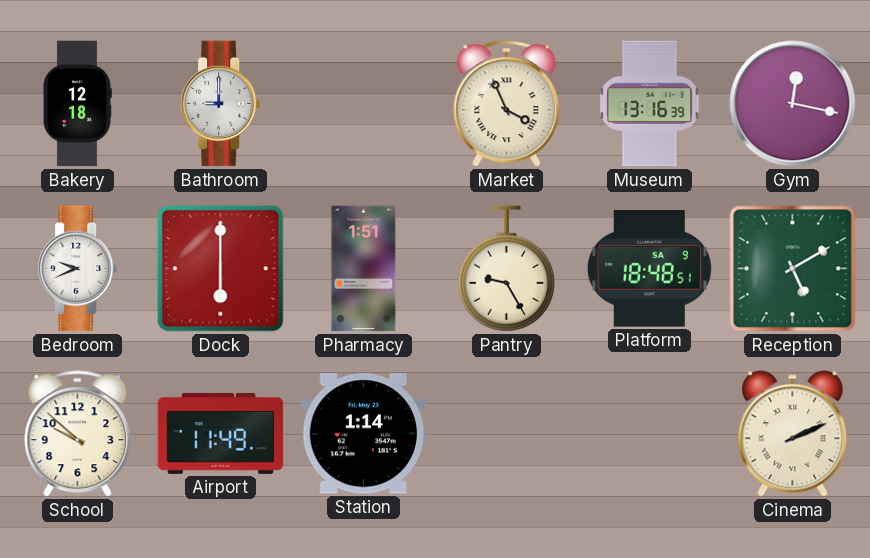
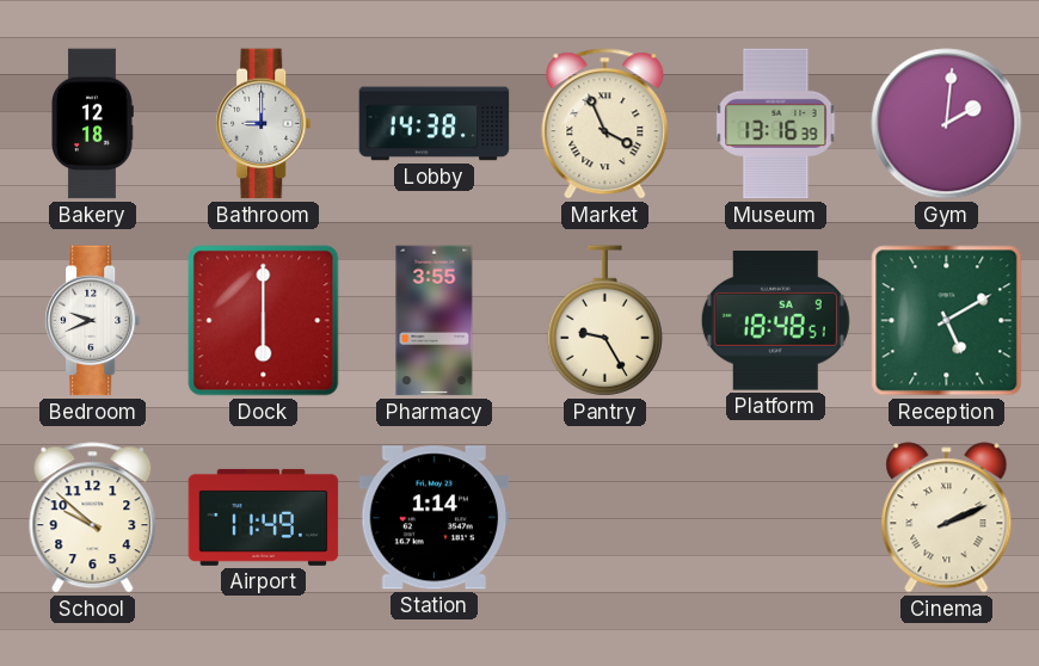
Lobby: none -> 14:38 (435, 124)
Gym: 12:17 -> 2:01 (947, 124)
Pharmacy: 1:51 -> 3:55 (435, 321)
